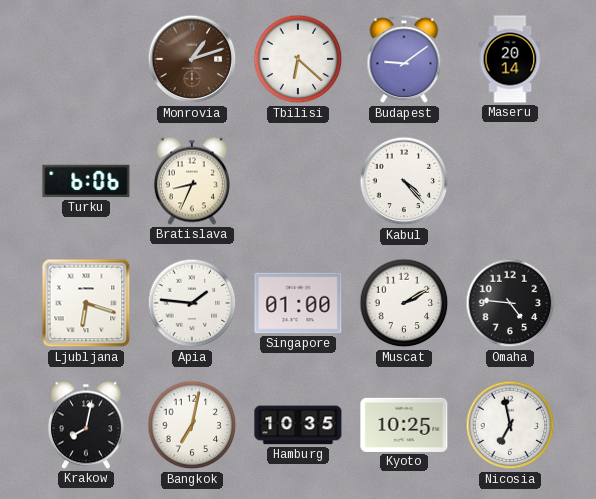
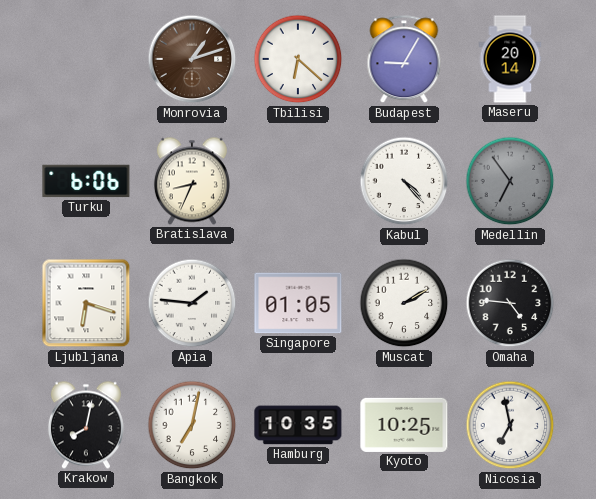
Budapest: 9:09 -> 9:05 (404, 60)
Medellin: none -> 6:54 (510, 181)
Singapore: 01:00 -> 01:05 (298, 303)
